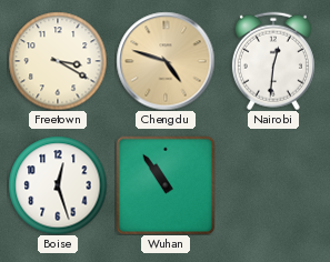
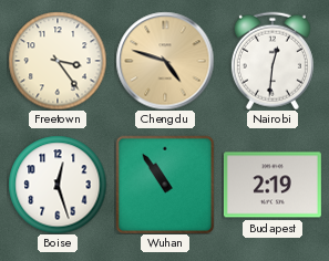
Freetown: 3:20 -> 3:24 (58, 61)
Budapest: none -> 2:19 (273, 185)
